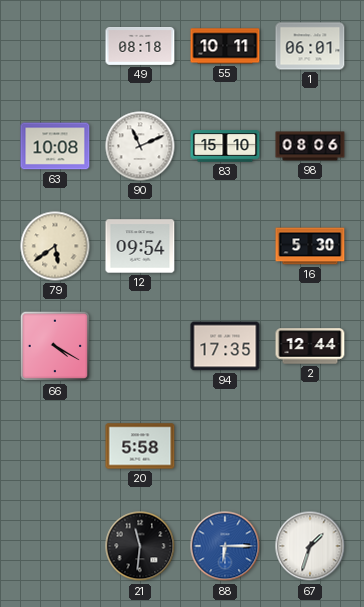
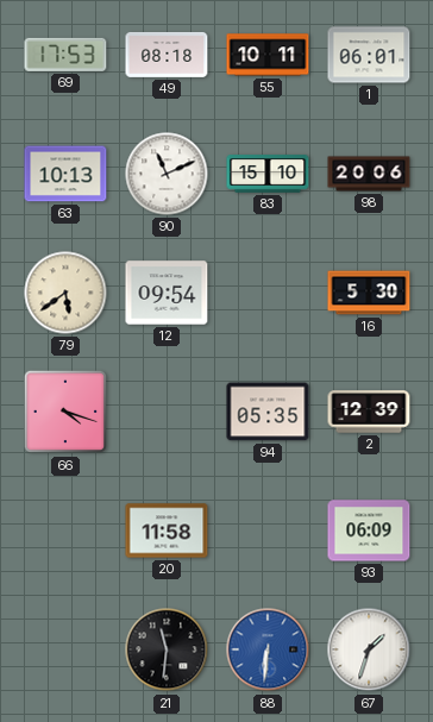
69: none -> 17:53 (65, 55)
63: 10:08 -> 10:13 (65, 174)
98: 08:06 -> 20:06 (369, 174)
66: 4:20 -> 4:18 (65, 412)
94: 17:35 -> 05:35 (268, 412)
2: 12:44 -> 12:39 (369, 412)
20: 5:58 -> 11:58 (167, 530)
93: none -> 06:09 (369, 530)
88: 6:15 -> 6:31 (268, 649)
